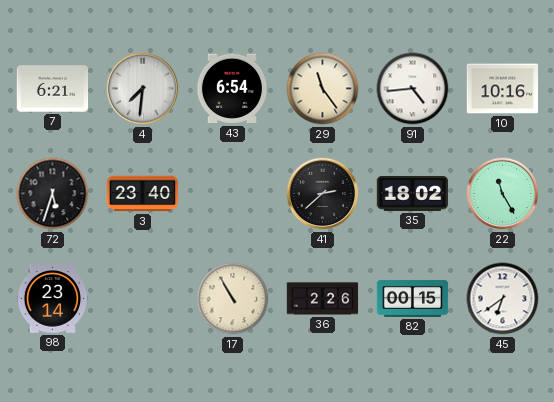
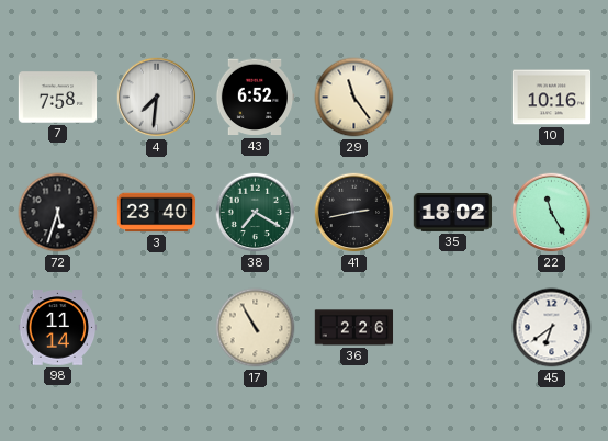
7: 6:21 -> 7:58 (58, 98)
43: 6:54 -> 6:52 (255, 98)
91: 4:44 -> none (413, 89)
38: none -> 7:20 (256, 213)
41: 2:38 -> 2:43 (354, 213)
98: 23:14 -> 11:14 (58, 328)
82: 00:15 -> none (413, 298)
